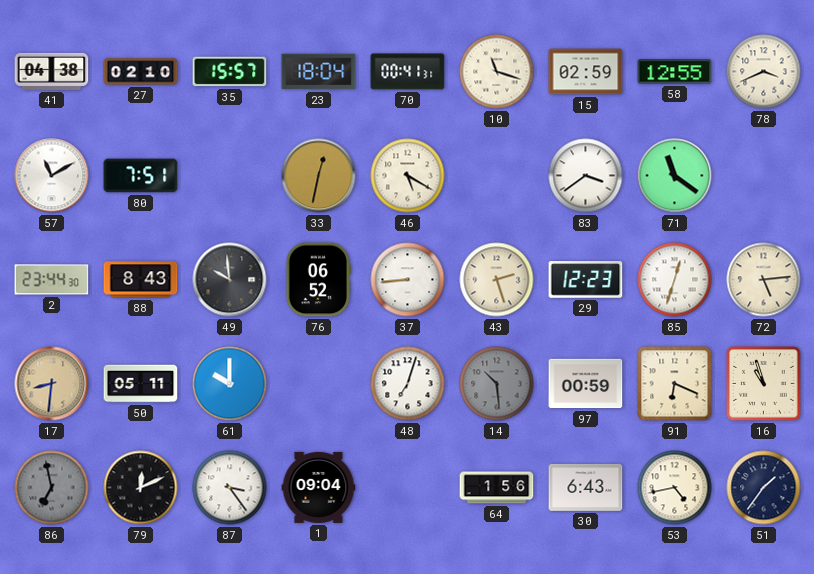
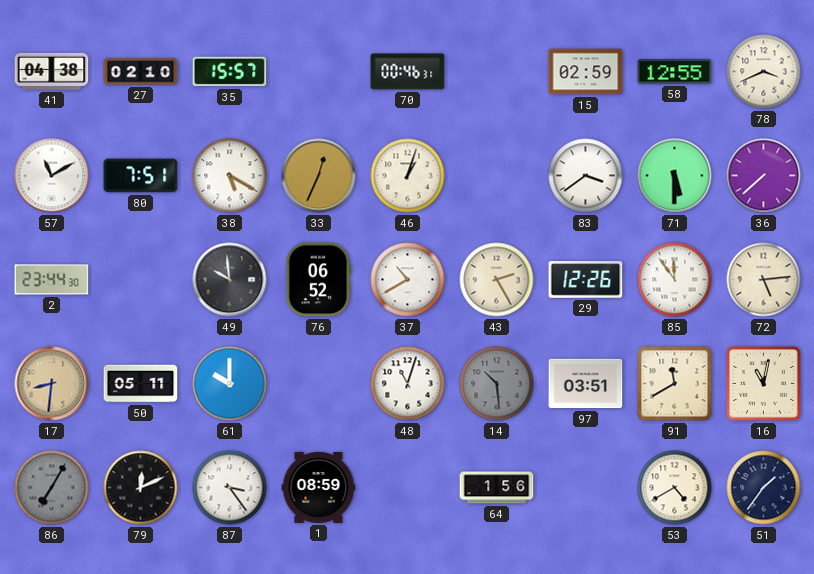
23: 18:04 -> none (319, 72)
70: 00:41 -> 00:46 (408, 72)
10: 11:18 -> none (497, 72)
38: none -> 5:20 (230, 176)
33: 12:32 -> 12:34 (319, 176)
46: 5:20 -> 1:03 (408, 176)
71: 11:21 -> 5:30 (675, 176)
36: none -> 7:38 (764, 176)
88: 8:43 -> none (141, 280)
37: 8:44 -> 10:40 (408, 280)
43: 2:27 -> 2:25 (497, 280)
29: 12:23 -> 12:26 (586, 280)
85: 12:33 -> 11:54 (675, 280)
48: 7:03 -> 11:03 (408, 384)
97: 00:59 -> 03:51 (586, 384)
91: 6:19 -> 11:40 (675, 384)
16: 10:57 -> 11:02 (764, 384)
86: 6:58 -> 7:05 (52, 488)
1: 09:04 -> 08:59 (319, 487)
30: 6:43 -> none (586, 487)
53: 4:43 -> 4:40 (675, 488)
